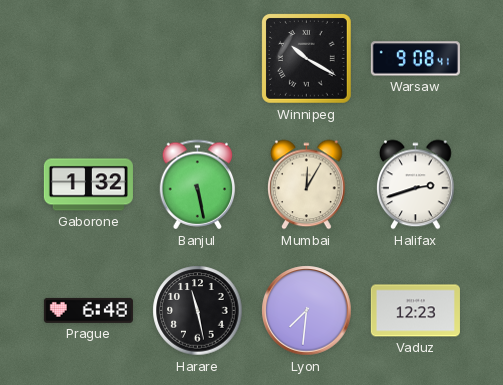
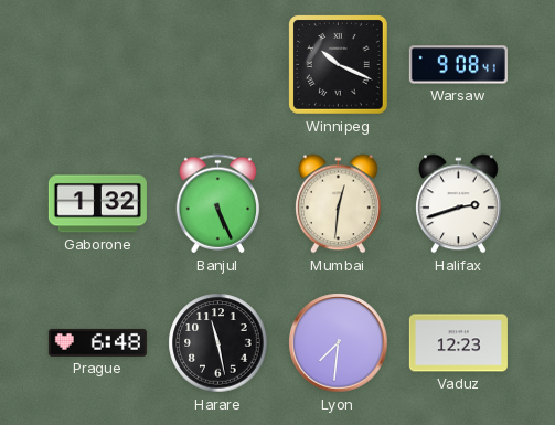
Winnipeg: 10:20 -> 10:19 (338, 64)
Banjul: 5:28 -> 5:26 (218, 204)
Mumbai: 12:05 -> 12:31 (339, 204)
